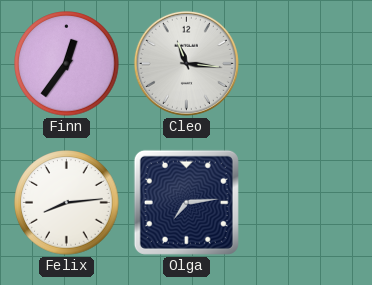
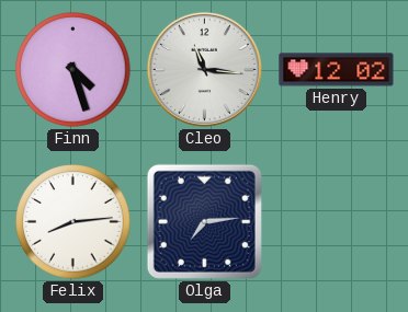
Finn: 12:36 -> 4:27 (73, 70)
Henry: none -> 12:02 (337, 70)
